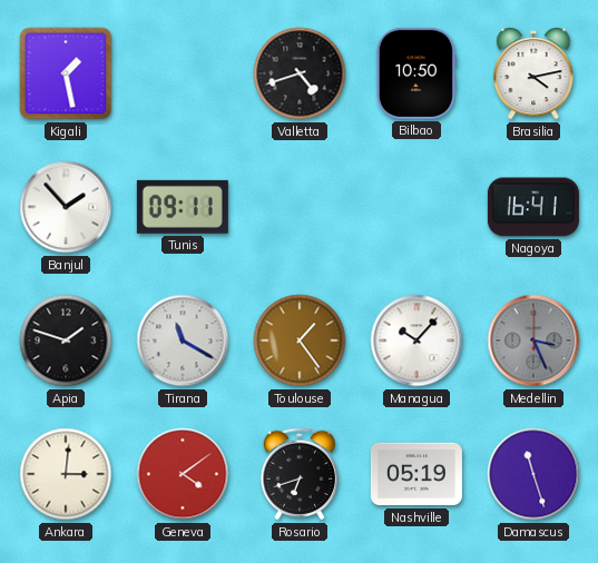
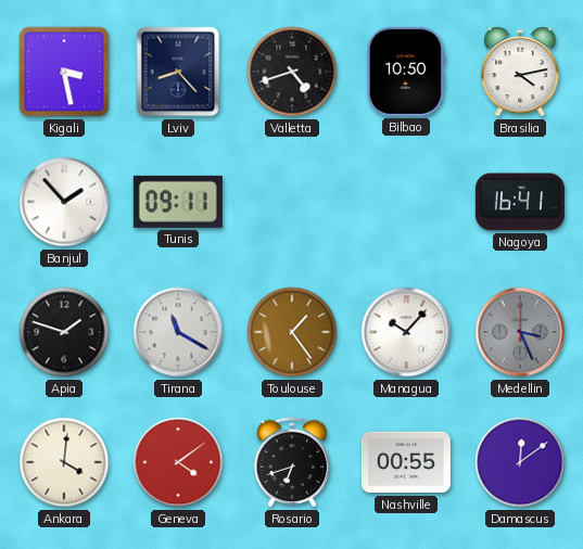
Kigali: 1:28 -> 3:28 (64, 72)
Lviv: none -> 8:23 (178, 72)
Ankara: 3:01 -> 4:01 (64, 462)
Nashville: 05:19 -> 00:55 (406, 462)
Damascus: 11:27 -> 12:09 (520, 462)
